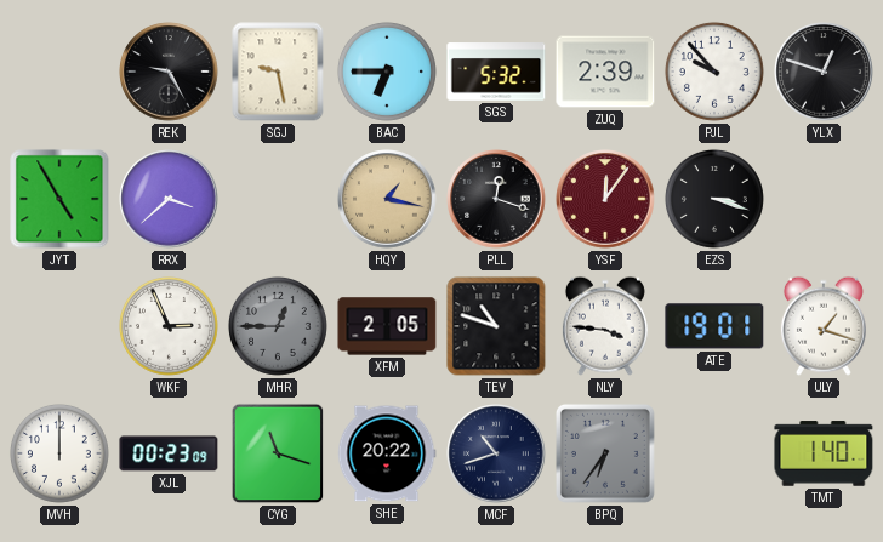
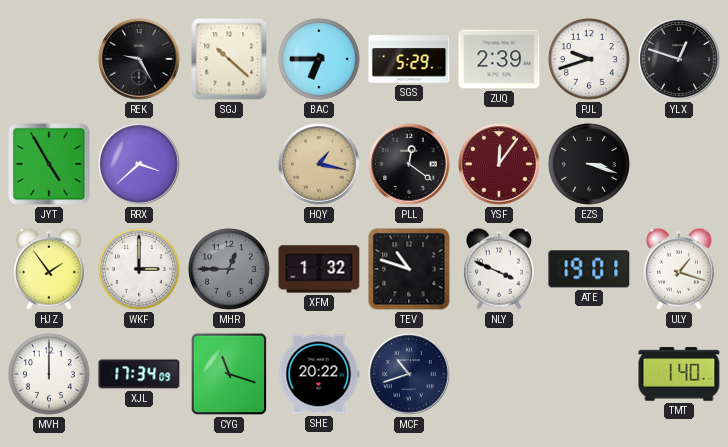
SGJ: 9:28 -> 10:22 (229, 59)
SGS: 5:32 -> 5:29 (409, 59)
PJL: 9:53 -> 9:42 (589, 59)
PLL: 12:18 -> 12:21 (409, 164)
HJZ: none -> 1:54 (49, 269)
WKF: 2:56 -> 3:00 (139, 269)
XFM: 2:05 -> 1:32 (319, 269)
NLY: 3:46 -> 3:49 (499, 269)
XJL: 00:23 -> 17:34 (139, 374)
BPQ: 6:36 -> none (605, 453)
